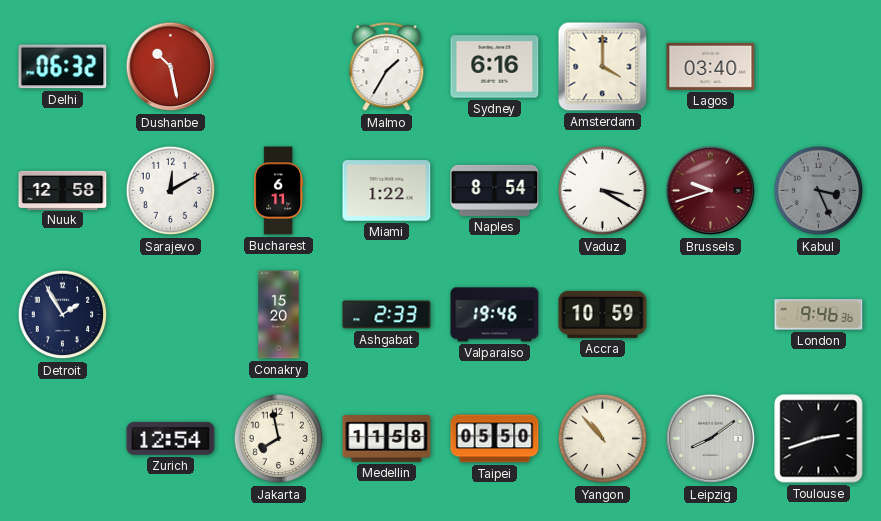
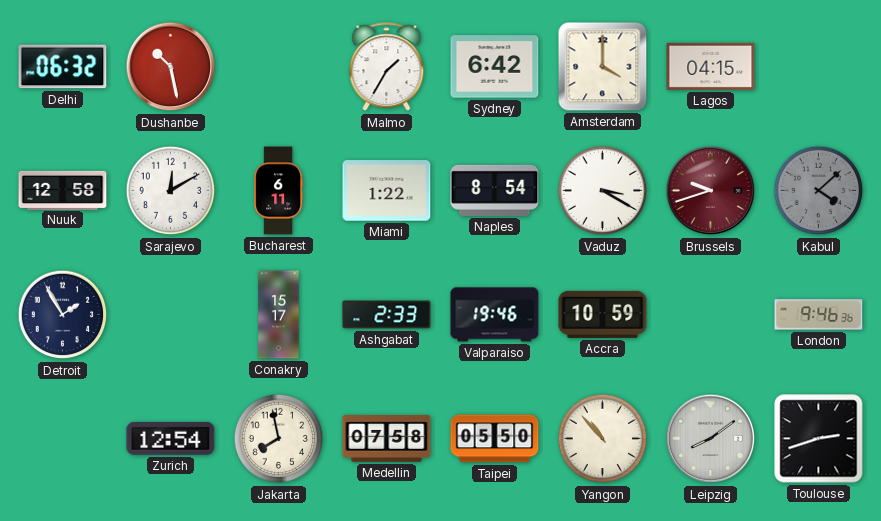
Sydney: 6:16 -> 6:42 (495, 67)
Lagos: 03:40 -> 04:15 (711, 66)
Kabul: 3:26 -> 4:08 (819, 191)
Conakry: 15:20 -> 15:17 (279, 315)
Medellin: 11:58 -> 07:58 (387, 439)
